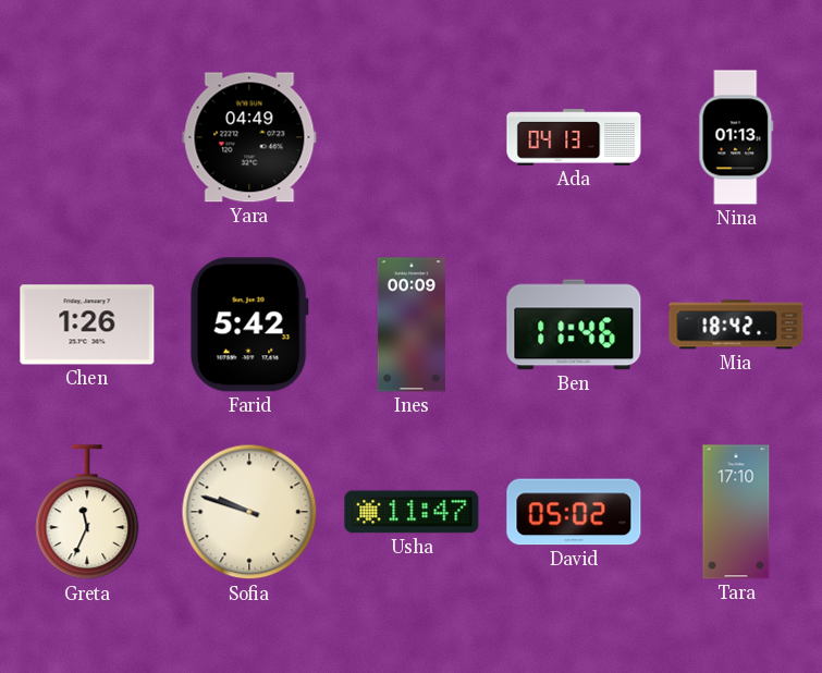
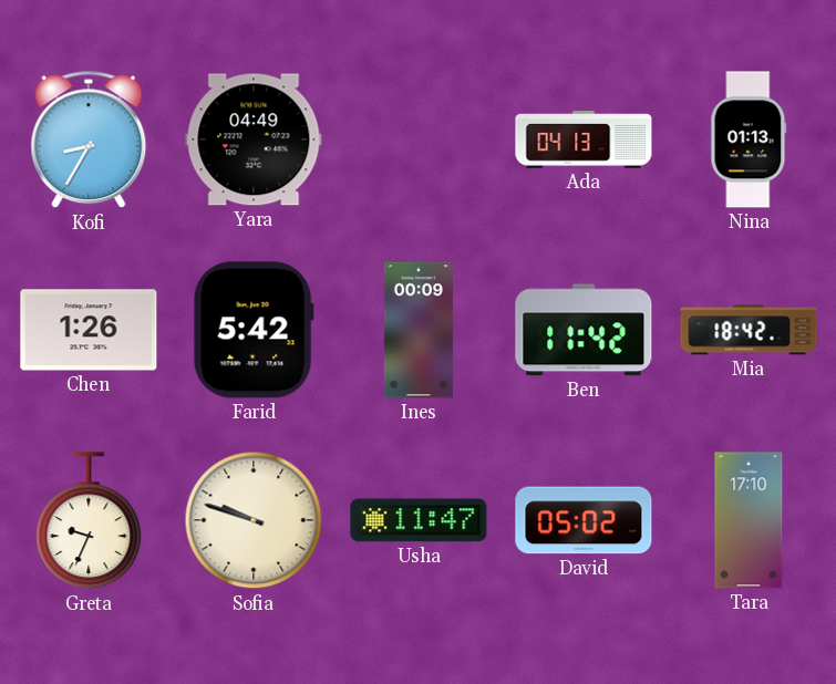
Kofi: none -> 8:35 (89, 139)
Ben: 11:46 -> 11:42 (584, 330)
Greta: 11:34 -> 9:34 (89, 521)
